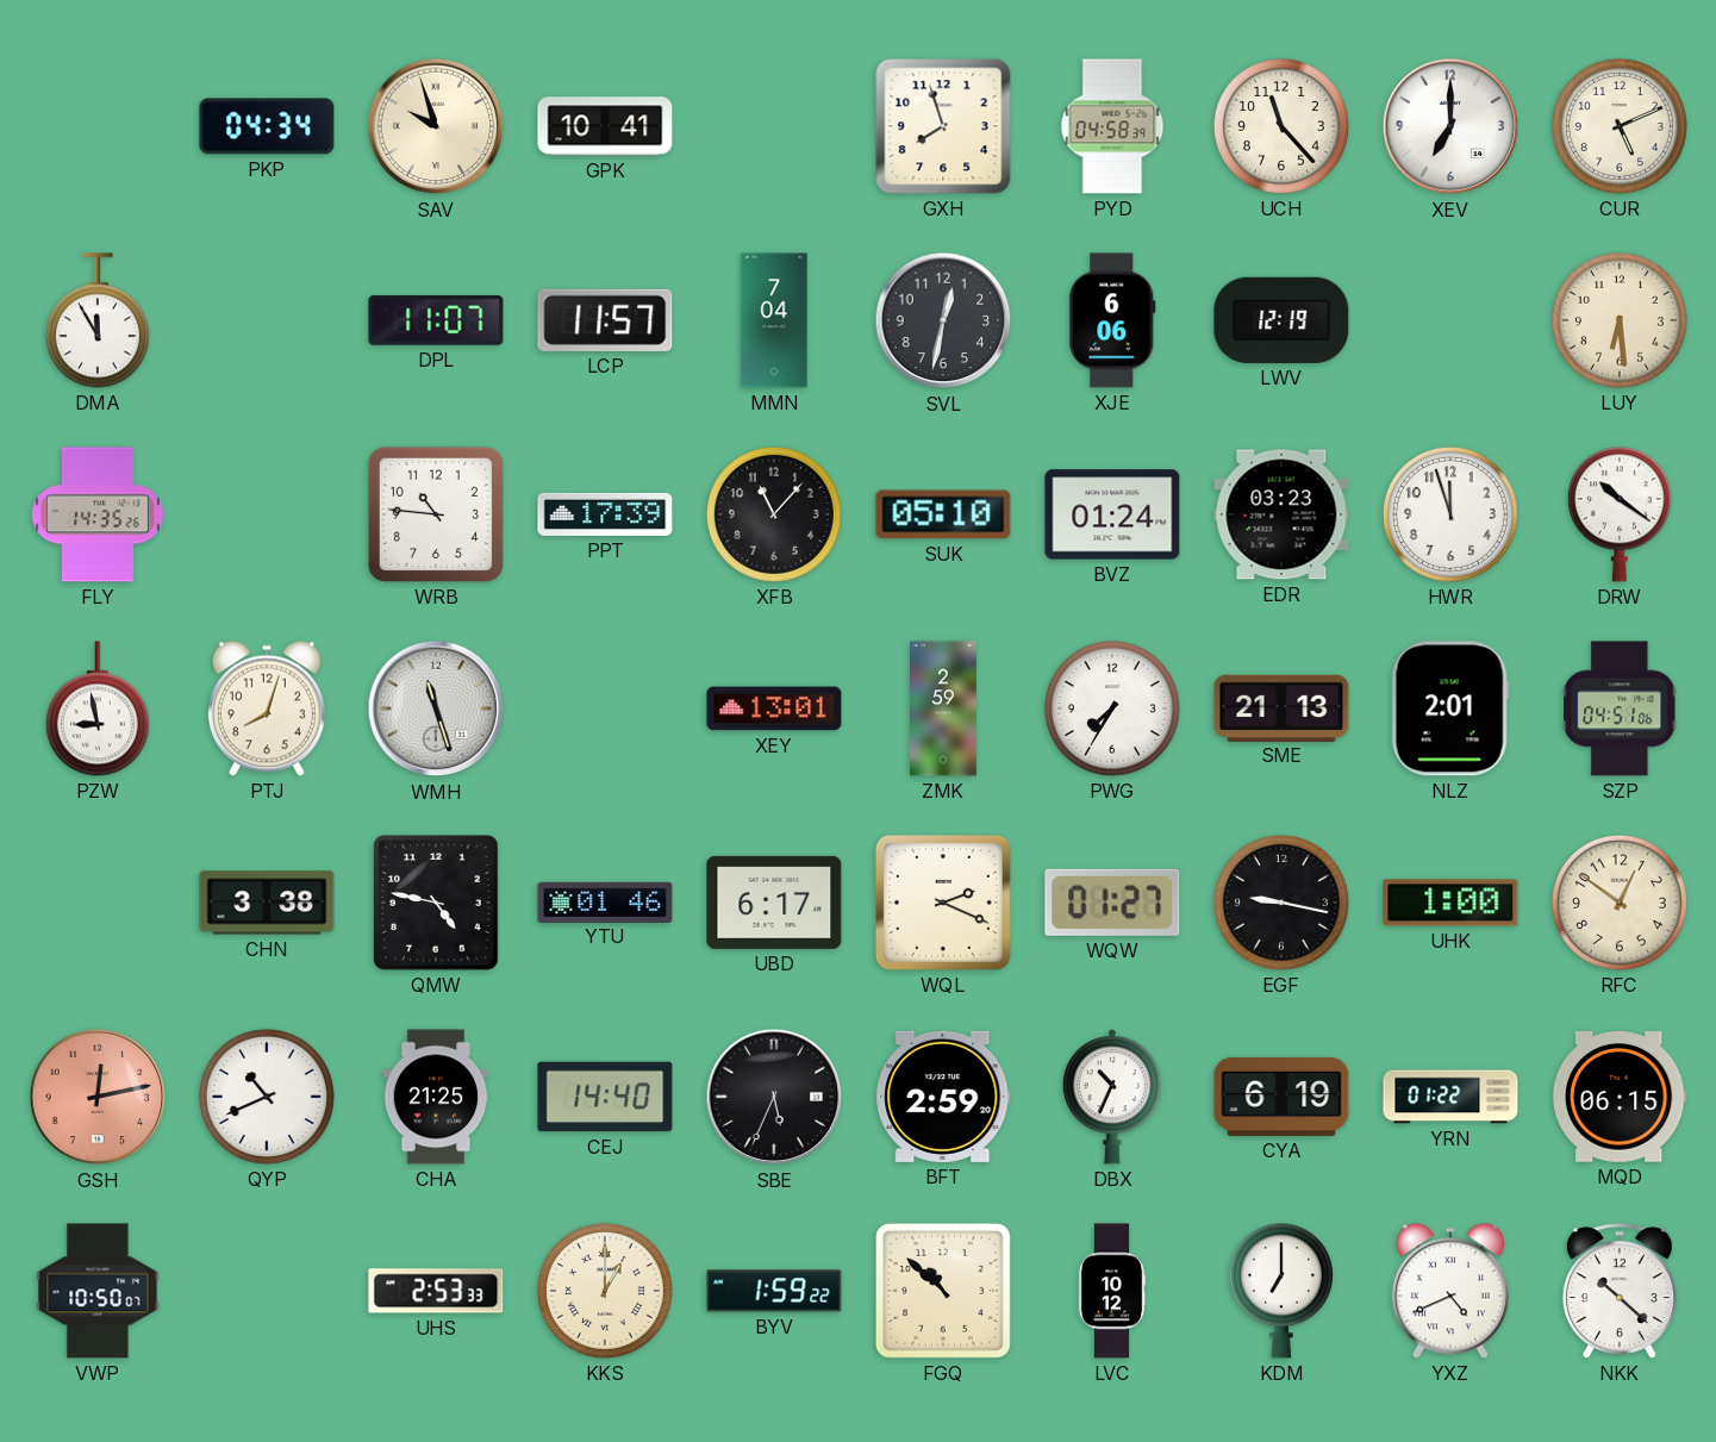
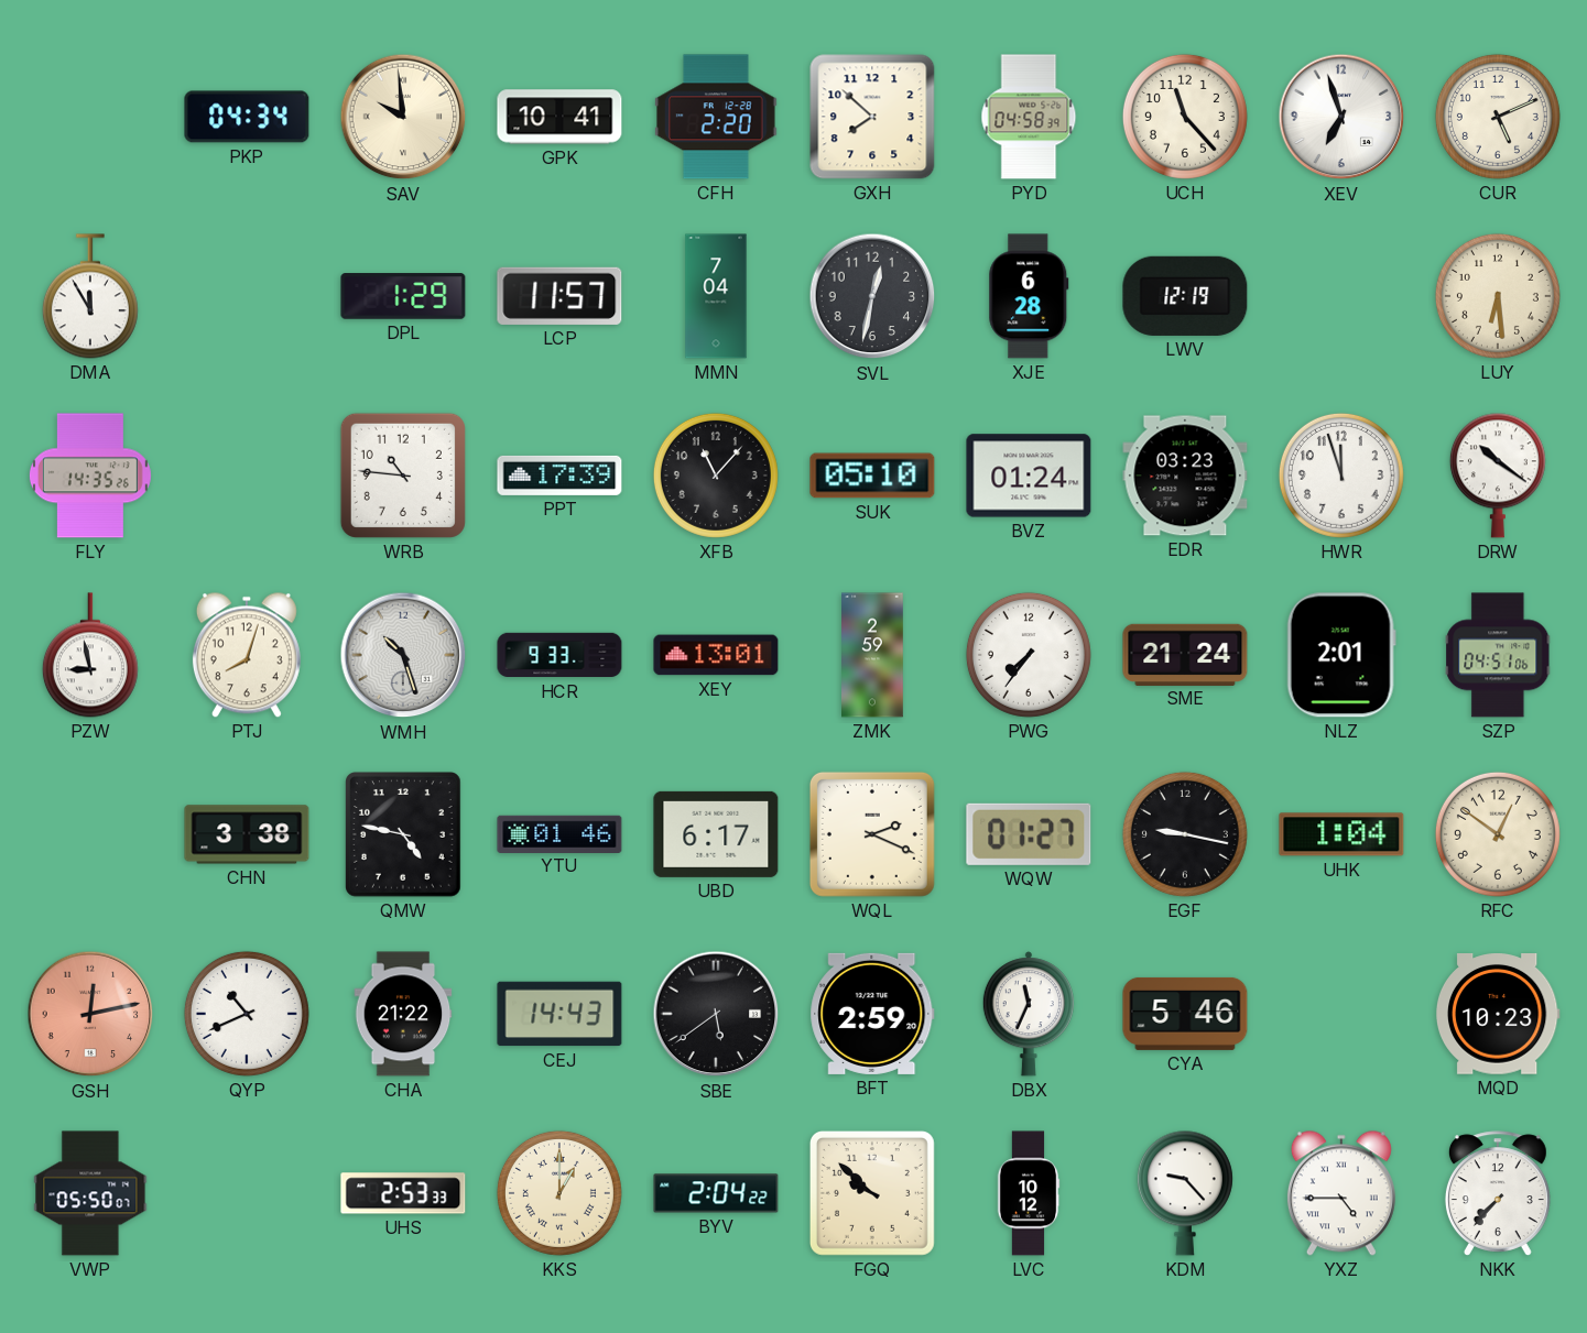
SAV: 9:57 -> 9:59 (403, 117)
CFH: none -> 2:20 (717, 117)
GXH: 7:57 -> 7:52 (872, 117)
XEV: 7:00 -> 6:57 (1341, 117)
DPL: 11:07 -> 1:29 (403, 296)
XJE: 6:06 -> 6:28 (1029, 296)
WMH: 11:27 -> 10:27 (403, 655)
HCR: none -> 9:33 (559, 655)
PWG: 7:35 -> 7:36 (1029, 655)
SME: 21:13 -> 21:24 (1185, 654)
UHK: 1:00 -> 1:04 (1341, 834)
CHA: 21:25 -> 21:22 (403, 1014)
CEJ: 14:40 -> 14:43 (559, 1014)
SBE: 5:34 -> 5:39 (716, 1014)
DBX: 10:34 -> 11:34 (1029, 1014)
CYA: 6:19 -> 5:46 (1185, 1014)
YRN: 01:22 -> none (1450, 1097)
MQD: 06:15 -> 10:23 (1498, 1015)
VWP: 10:50 -> 05:50 (90, 1193)
BYV: 1:59 -> 2:04 (716, 1193)
FGQ: 10:52 -> 9:52 (872, 1193)
KDM: 7:00 -> 9:23 (1185, 1193)
YXZ: 4:41 -> 4:45 (1341, 1193)
NKK: 10:22 -> 7:37 (1498, 1193)
